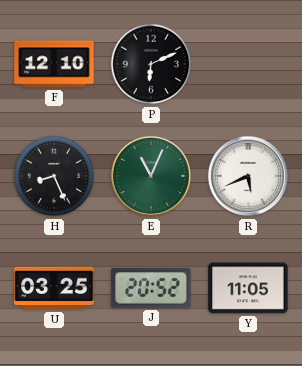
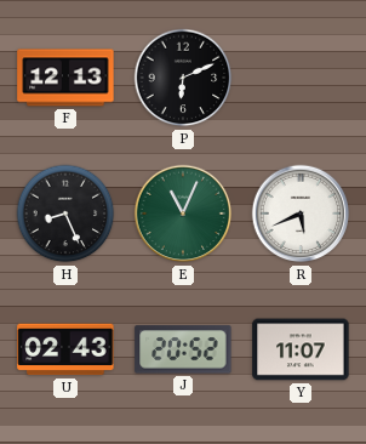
F: 12:10 -> 12:13 (65, 78)
U: 03:25 -> 02:43 (65, 349)
Y: 11:05 -> 11:07 (301, 349)
